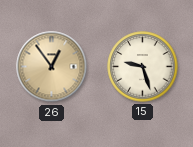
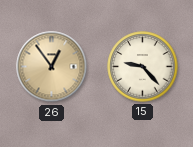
15: 9:27 -> 9:23 (143, 67)
